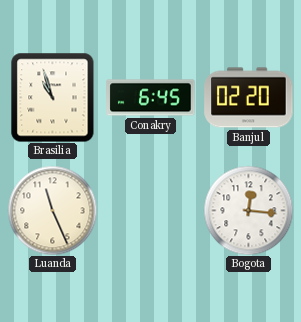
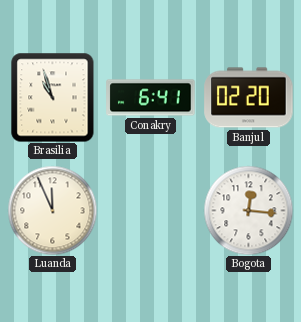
Conakry: 6:45 -> 6:41 (151, 98)
Luanda: 11:26 -> 11:56 (52, 210)
